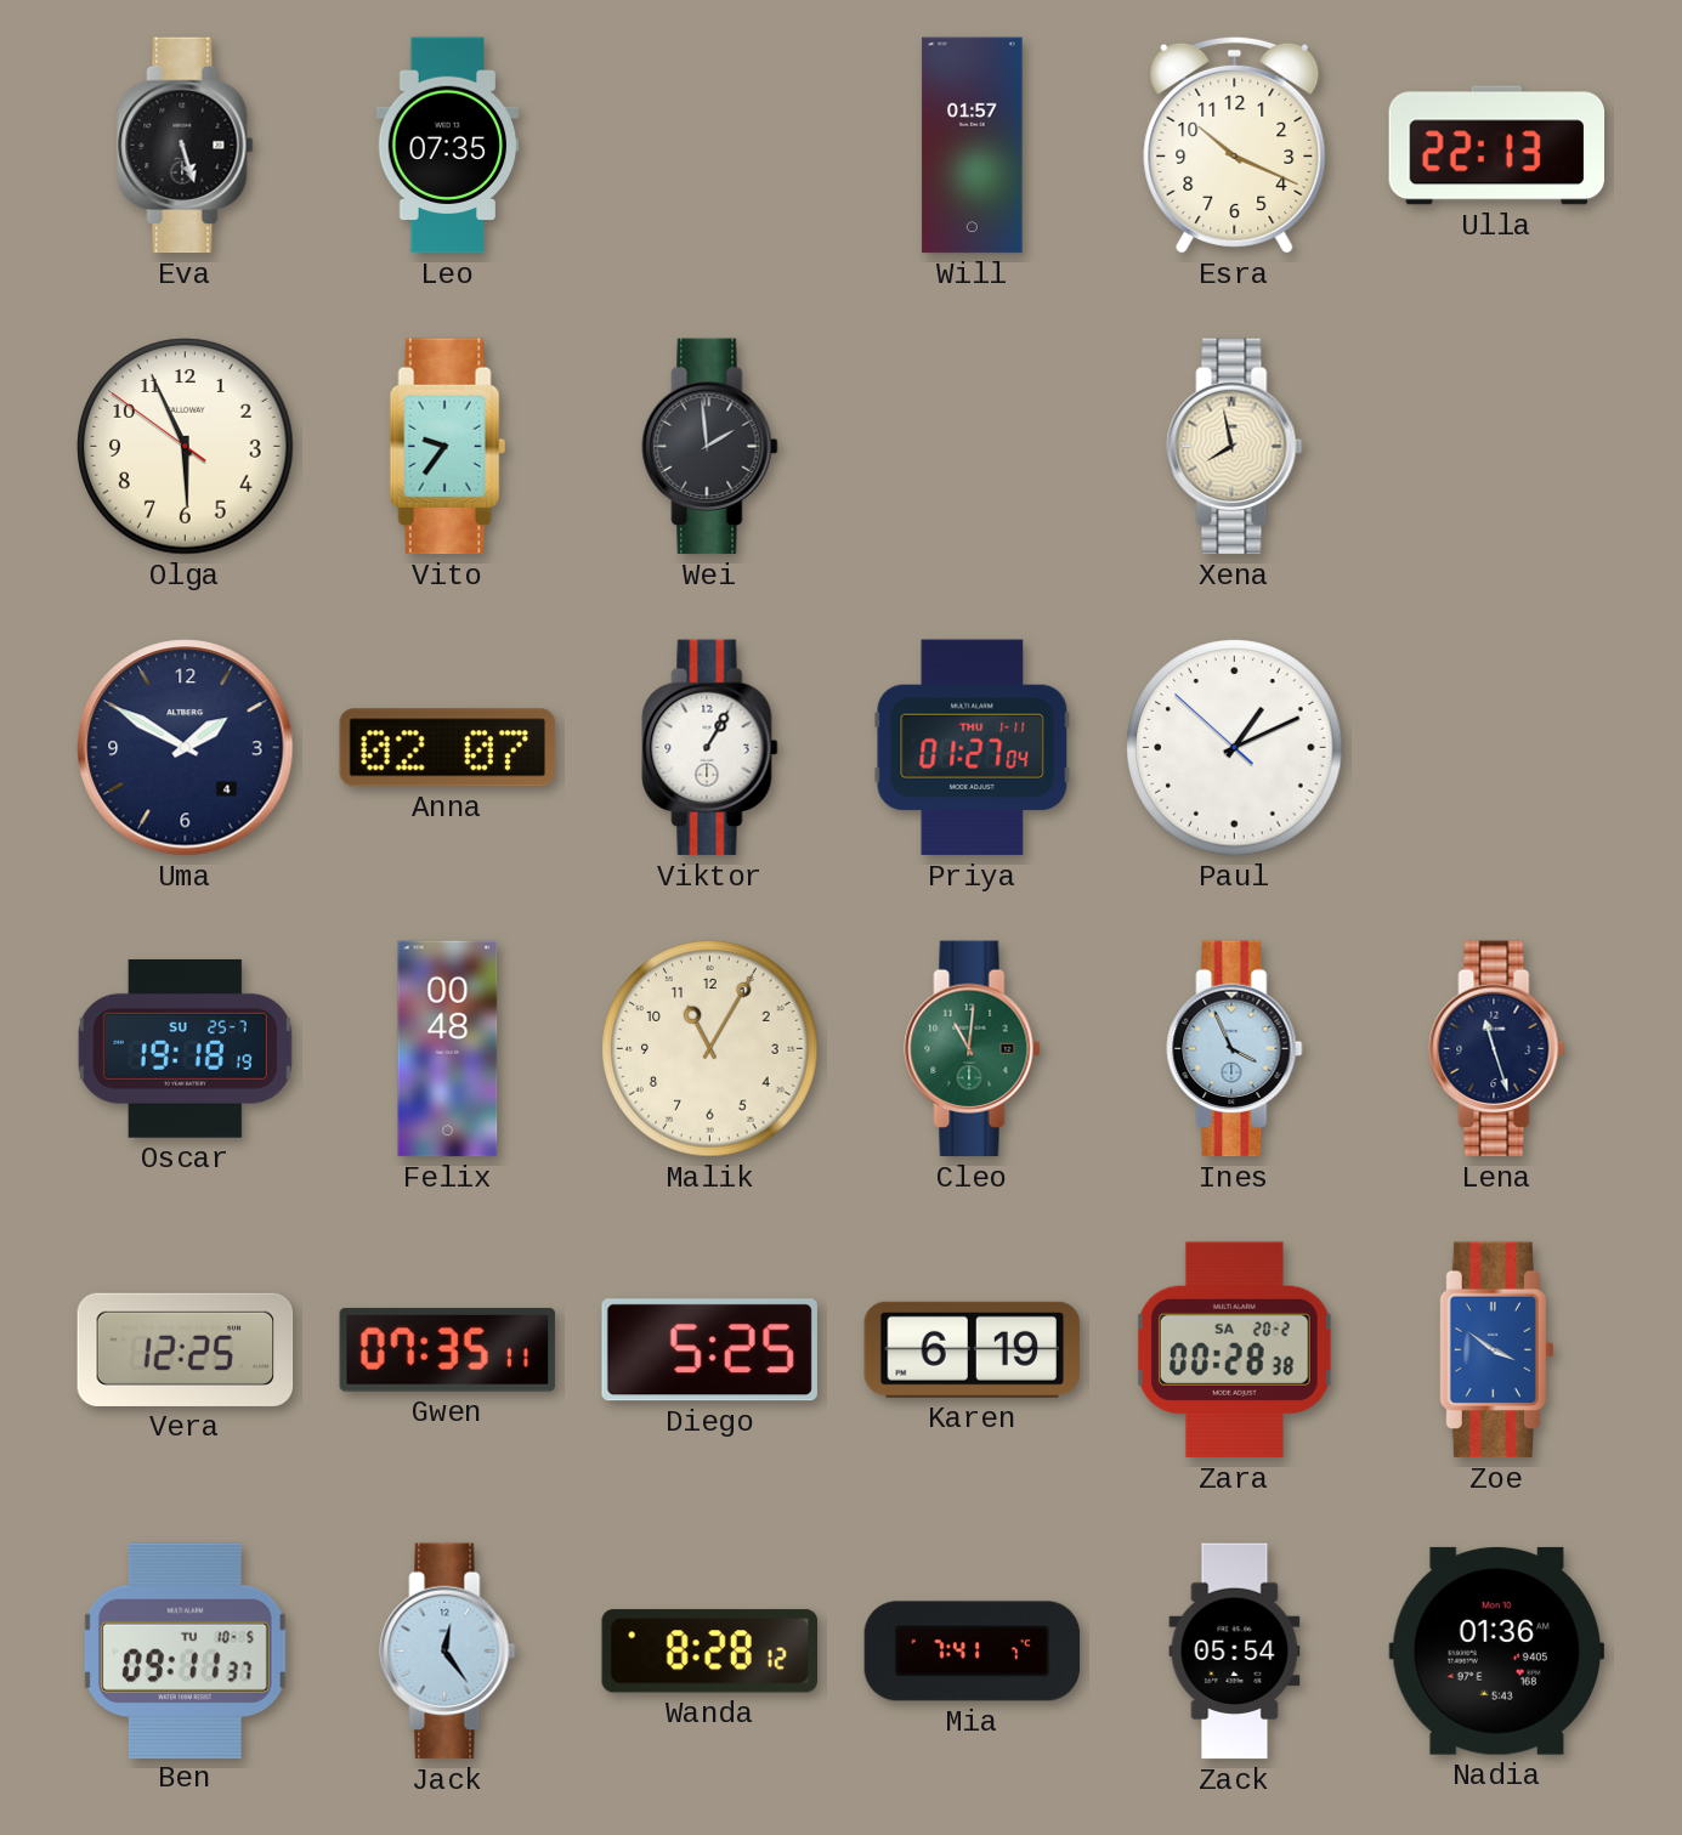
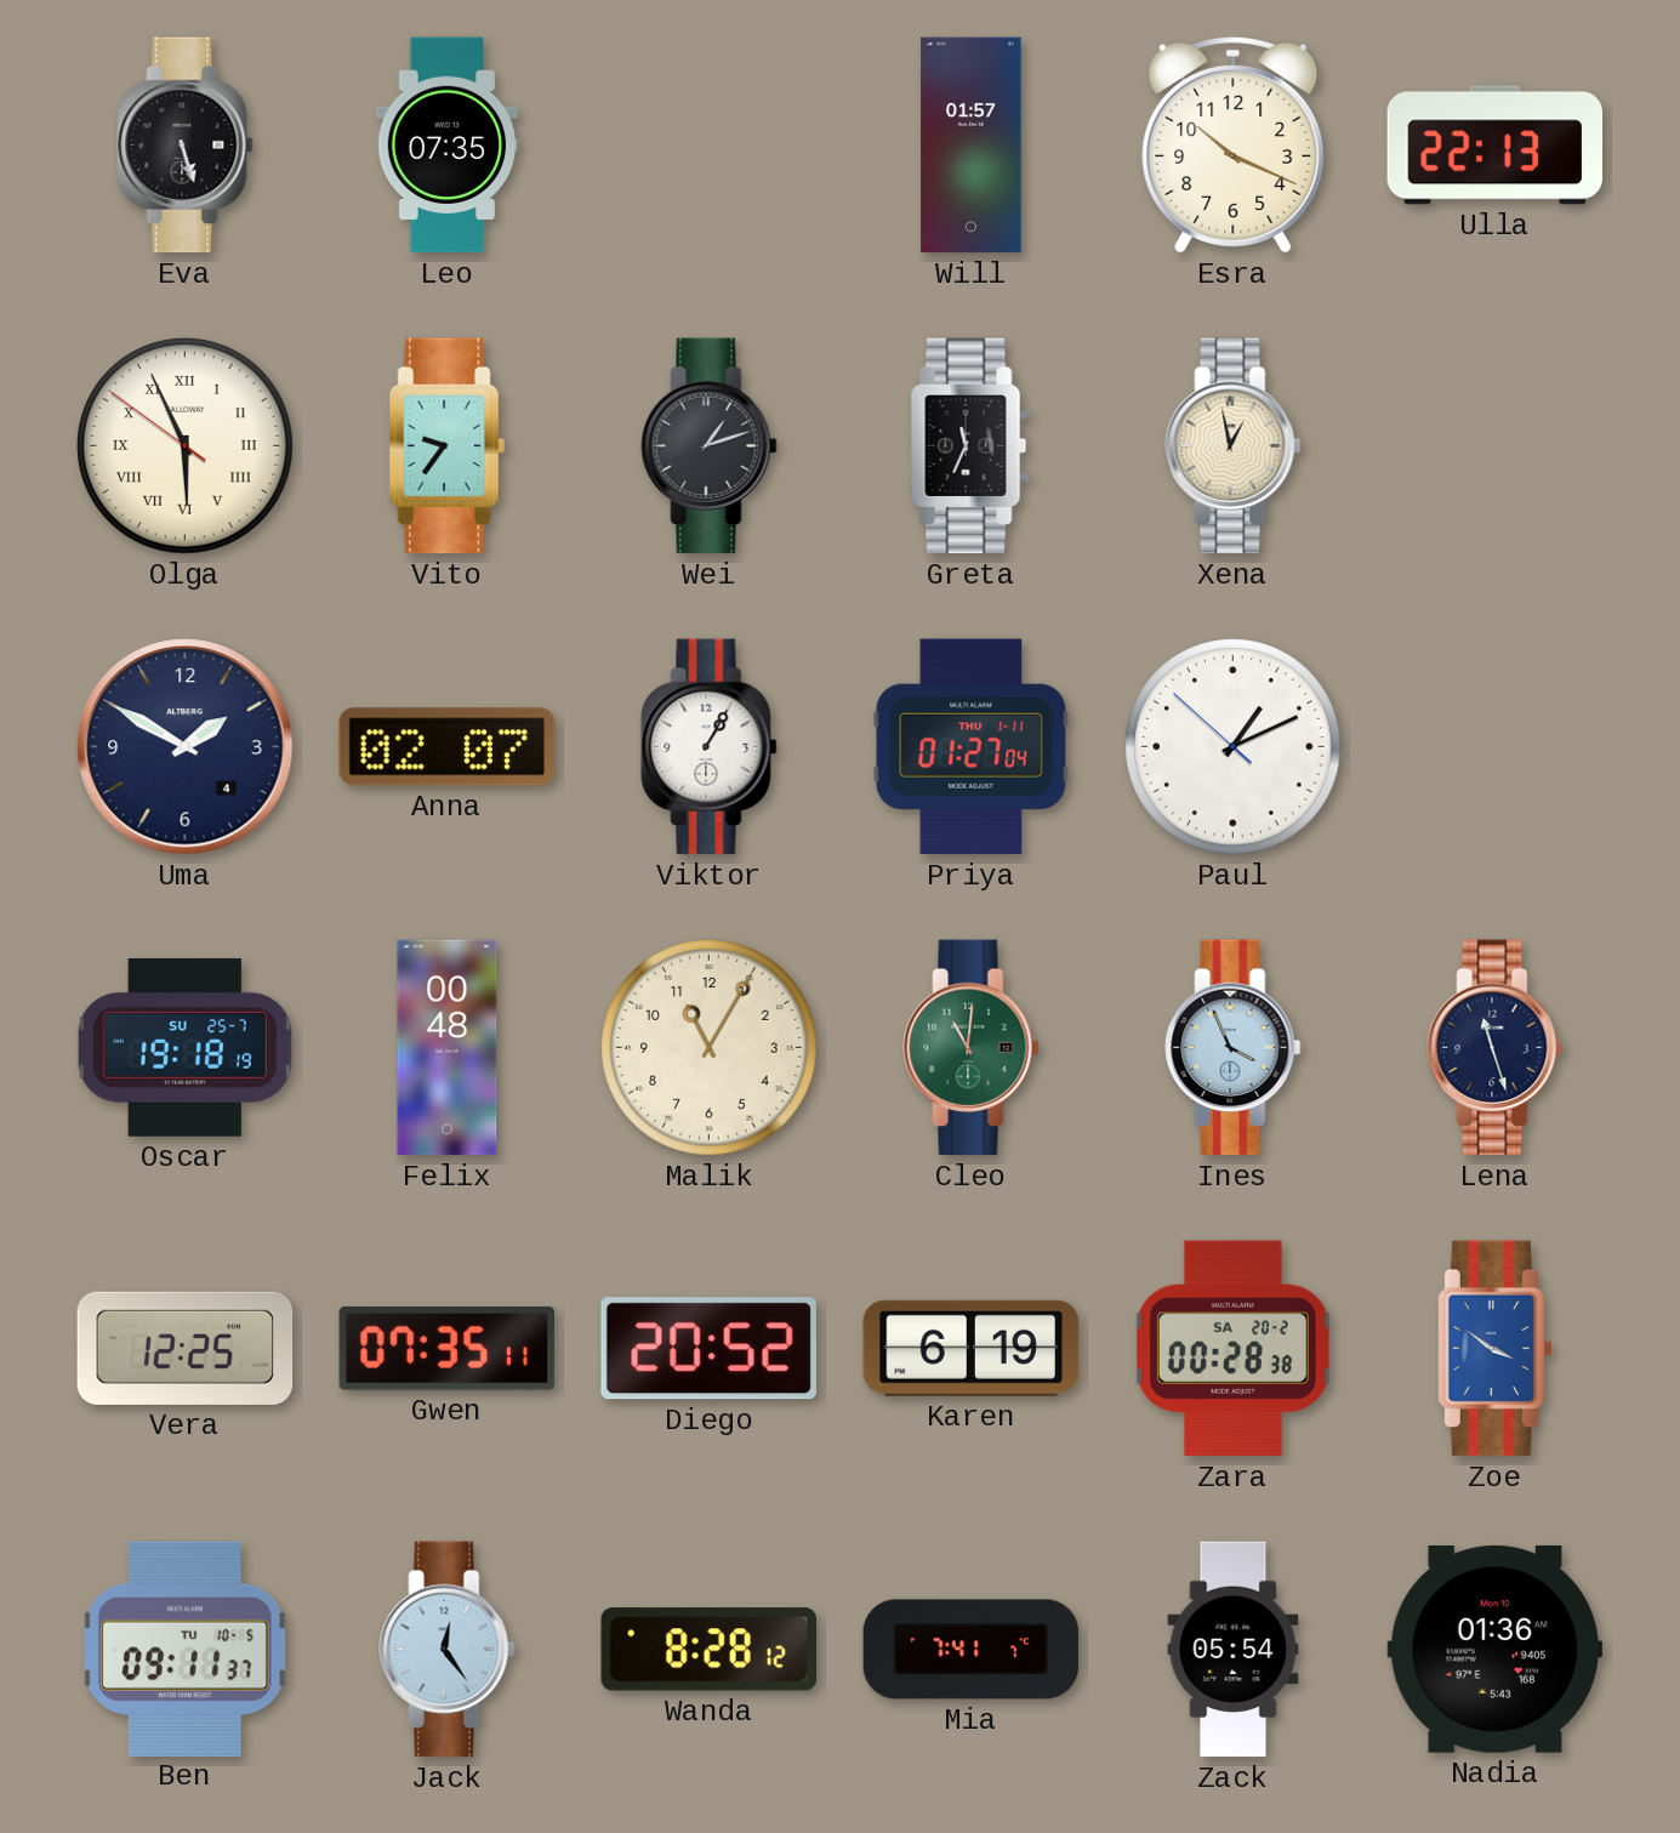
Olga numerals: Arabic -> Roman (186, 446)
Wei: 1:59 -> 1:12 (710, 446)
Greta: none -> 11:34 (972, 446)
Xena: 7:58 -> 12:58 (1234, 446)
Diego: 5:25 -> 20:52 (708, 1349)
